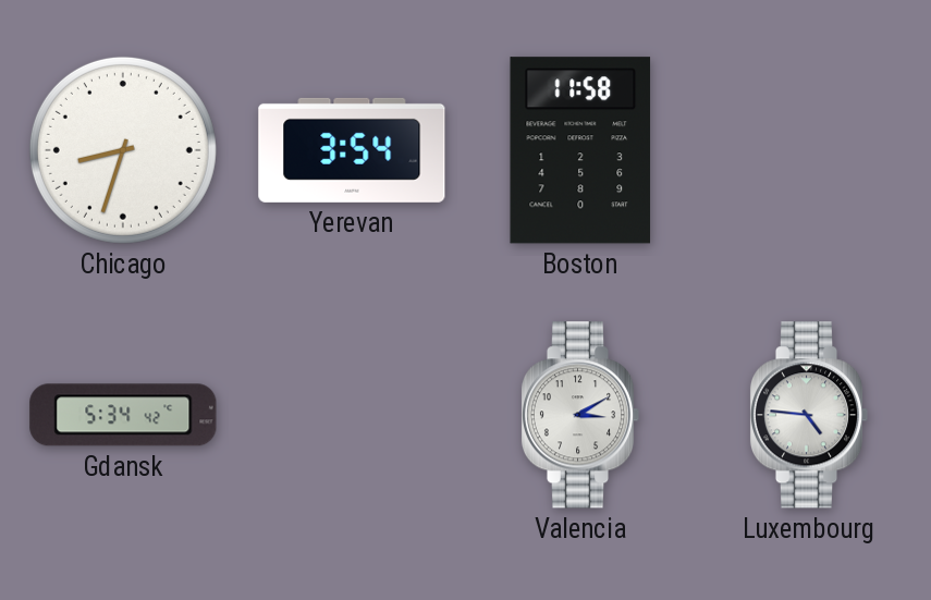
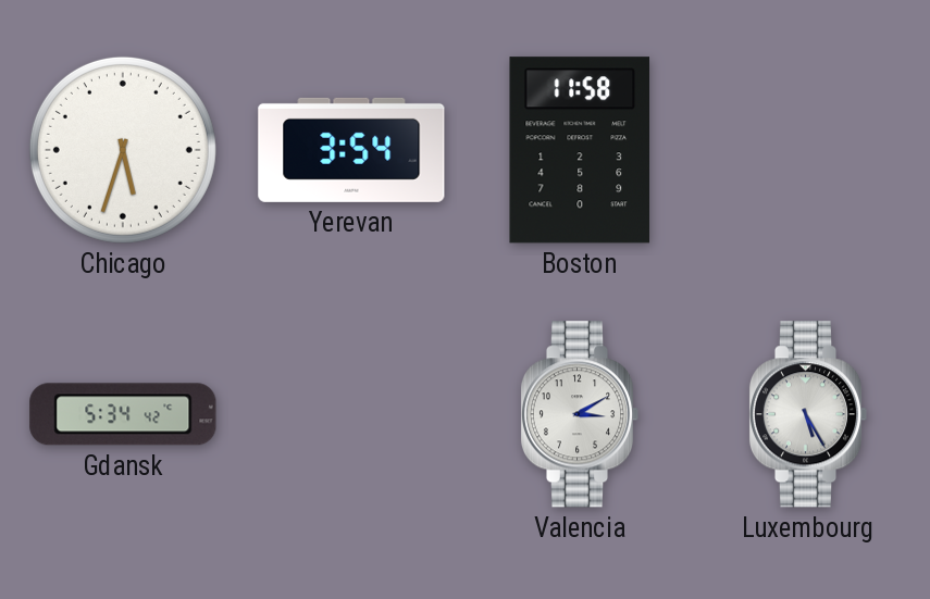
Chicago: 8:33 -> 5:33 (123, 150)
Luxembourg: 4:46 -> 5:25 (808, 414)
